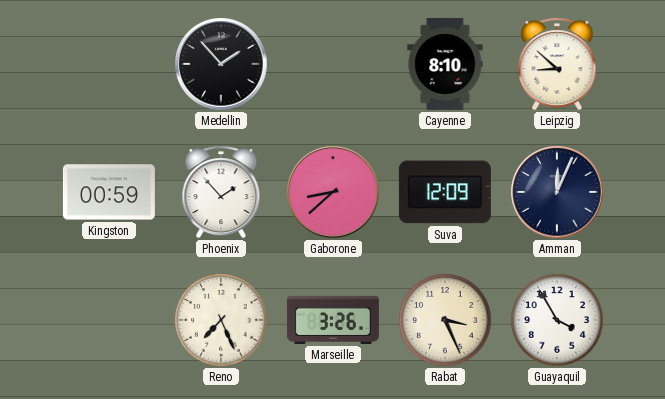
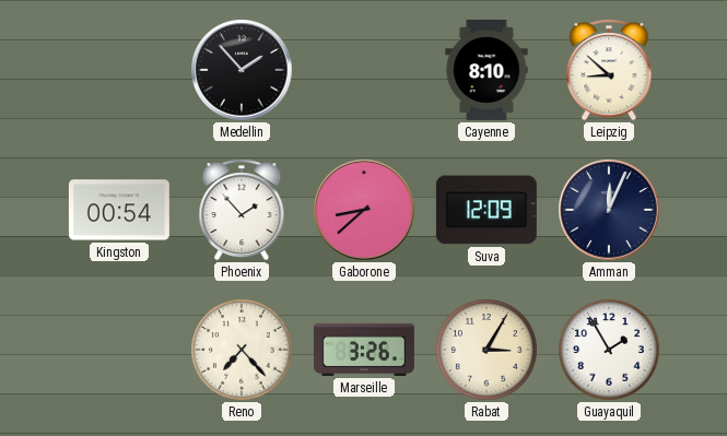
Kingston: 00:59 -> 00:54 (119, 210)
Reno: 7:26 -> 7:23 (242, 350)
Rabat: 3:26 -> 3:05 (486, 350)
Guayaquil: 3:55 -> 1:55 (609, 350)
